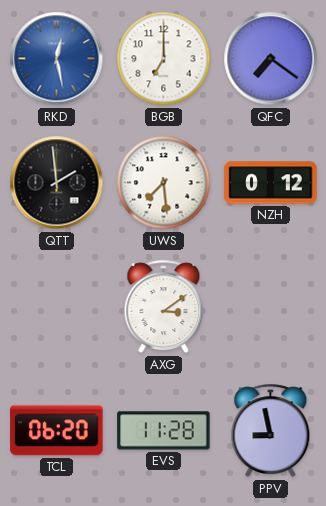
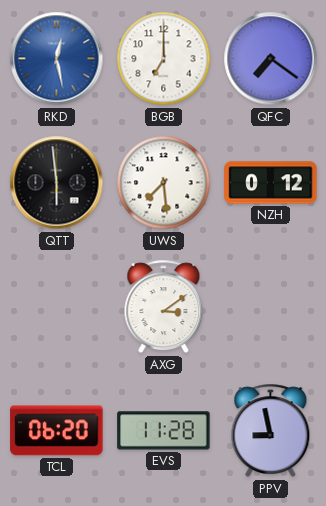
QTT: 1:59 -> 5:59 (57, 183)
